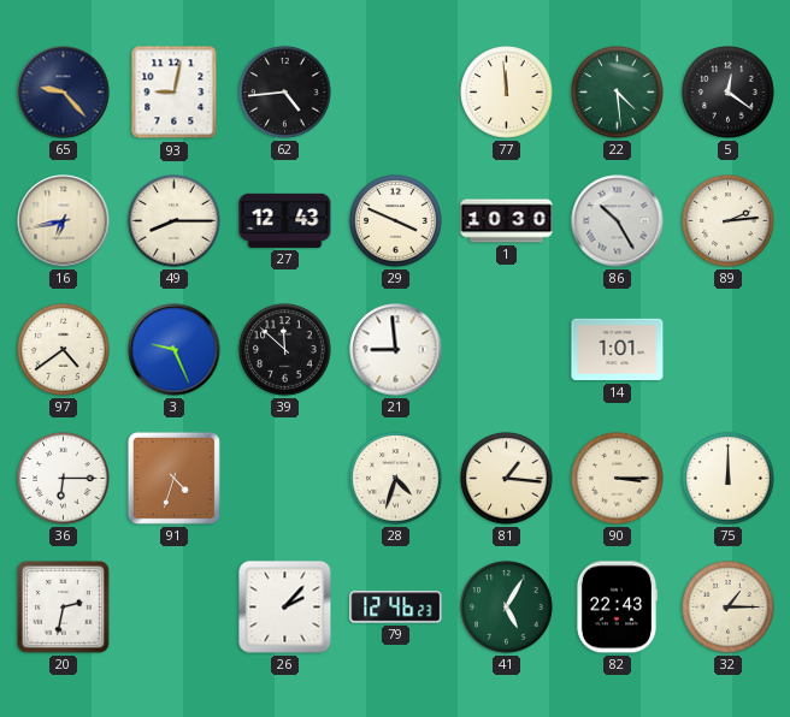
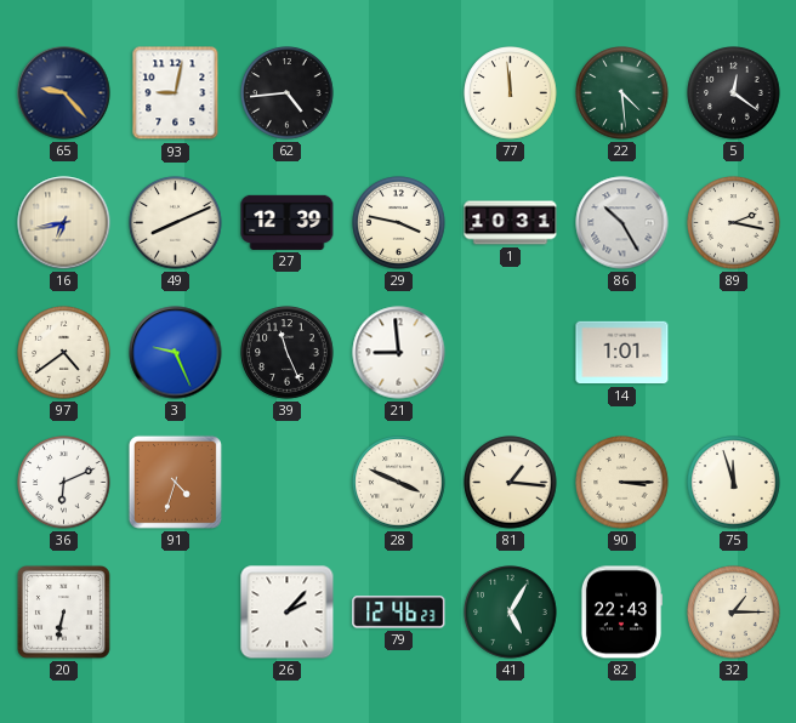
49: 8:15 -> 8:11 (176, 223)
27: 12:43 -> 12:39 (288, 222)
29: 3:49 -> 3:47 (399, 223)
1: 10:30 -> 10:31 (511, 223)
89: 2:14 -> 2:17 (734, 223)
39: 11:52 -> 11:26 (288, 353)
36: 6:15 -> 6:11 (64, 483)
28: 4:33 -> 3:49 (399, 483)
75: 12:00 -> 11:57 (734, 483)
20: 2:32 -> 6:32 (63, 611)
